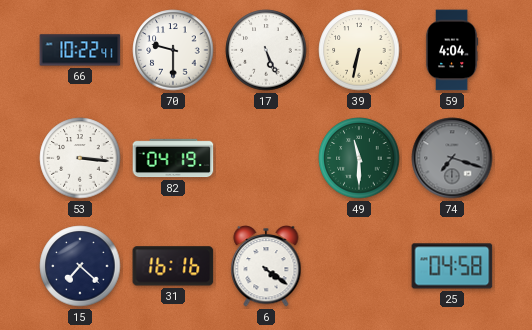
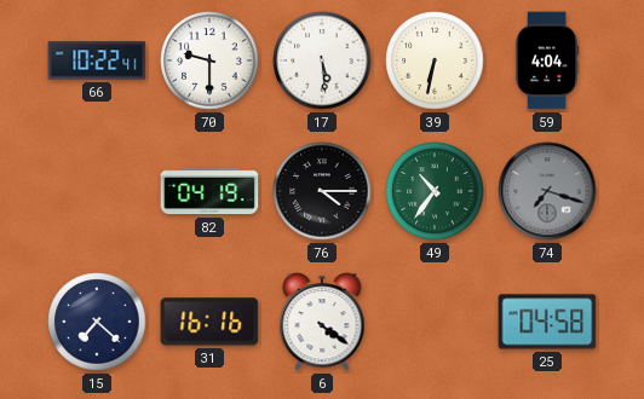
17: 5:26 -> 5:29 (322, 60)
53: 3:16 -> none (80, 158)
76: none -> 4:15 (322, 191)
49: 11:30 -> 10:36 (435, 191)
